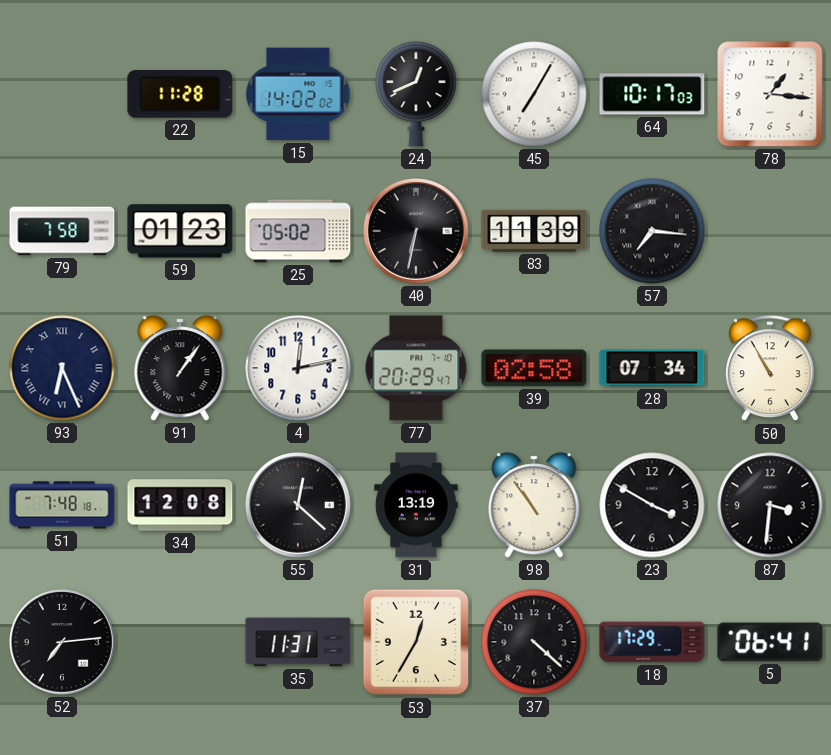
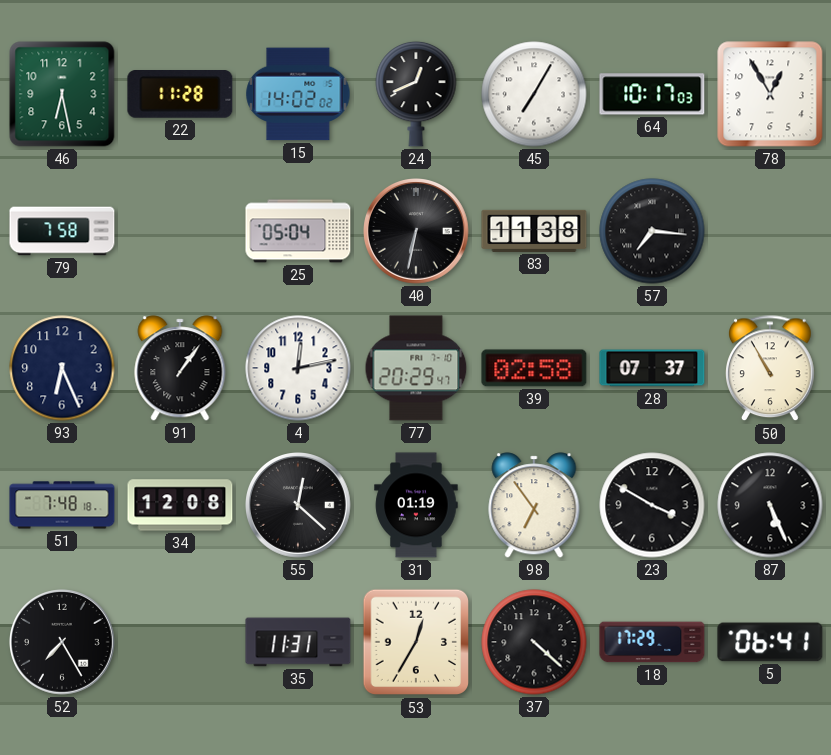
46: none -> 6:28 (62, 94)
78: 1:16 -> 12:55 (770, 94)
59: 01:23 -> none (180, 231)
25: 05:02 -> 05:04 (298, 231)
83: 11:39 -> 11:38 (534, 231)
93 numerals: Roman -> Arabic (62, 368)
28: 07:34 -> 07:37 (652, 368)
31: 13:19 -> 01:19 (416, 505)
98: 10:54 -> 6:54 (534, 505)
87: 3:31 -> 5:26 (770, 505)
52: 7:14 -> 7:25 (63, 643)
